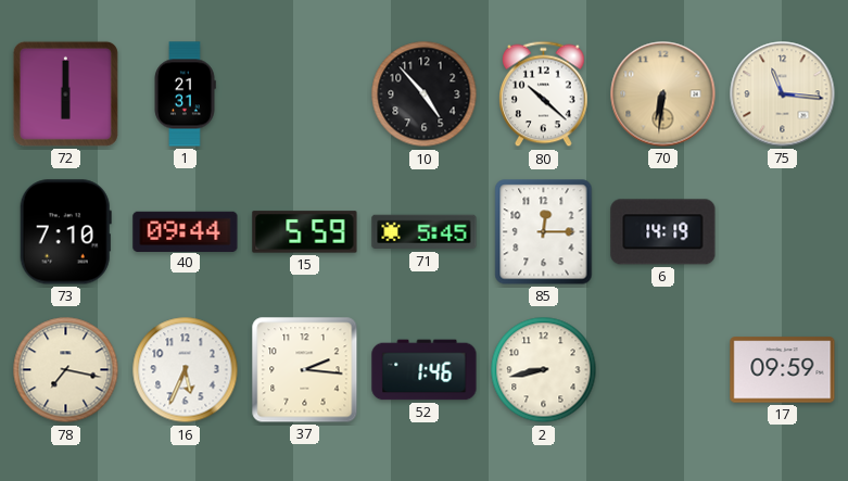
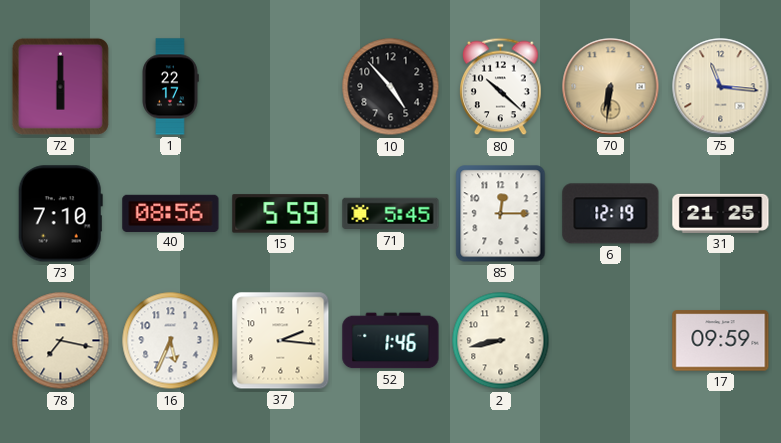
1: 21:31 -> 22:17 (170, 87)
40: 09:44 -> 08:56 (171, 213)
6: 14:19 -> 12:19 (611, 214)
31: none -> 21:25 (721, 213)
